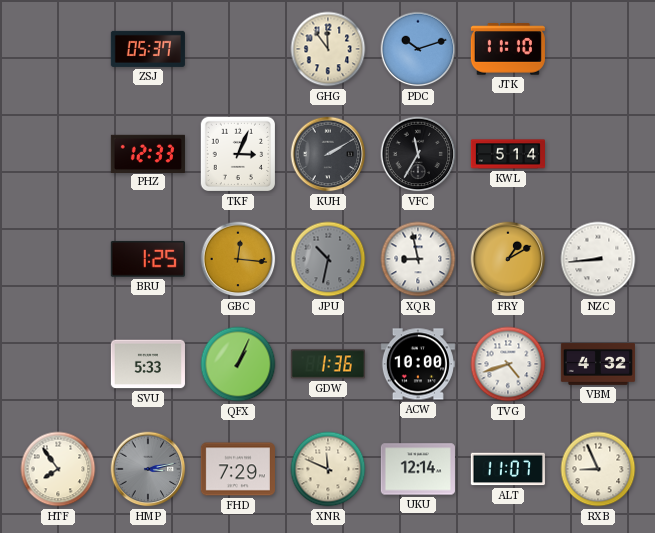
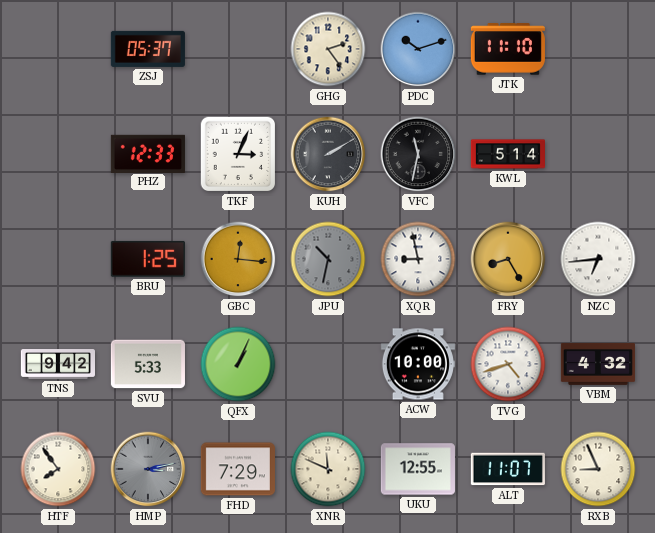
GHG: 11:54 -> 2:24 (328, 49)
VFC: 11:35 -> 11:32 (418, 154)
FRY: 1:10 -> 8:25 (508, 259)
NZC: 8:44 -> 6:44 (598, 259)
TNS: none -> 9:42 (57, 365)
GDW: 1:36 -> none (328, 364)
UKU: 12:14 -> 12:55 (418, 469)
